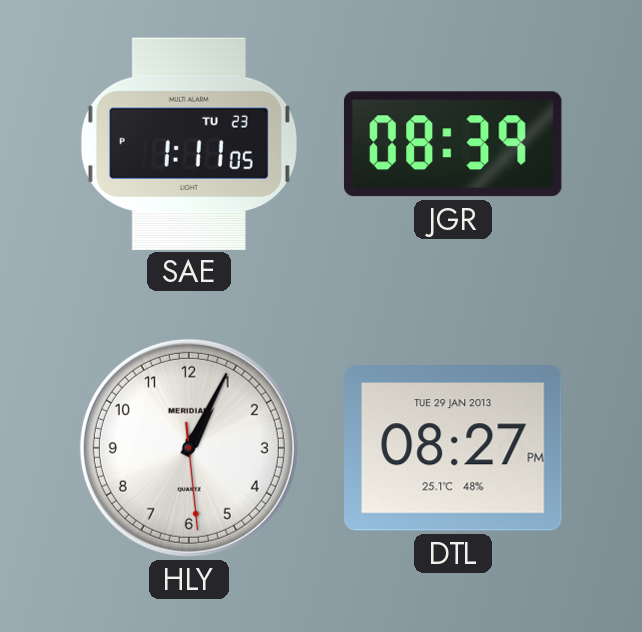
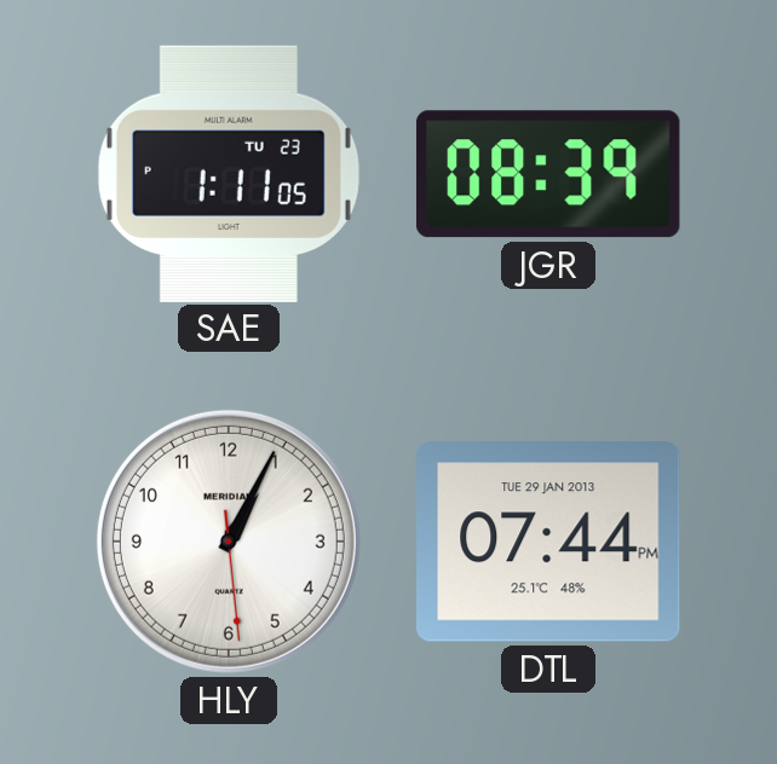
DTL: 08:27 -> 07:44 (549, 543)
